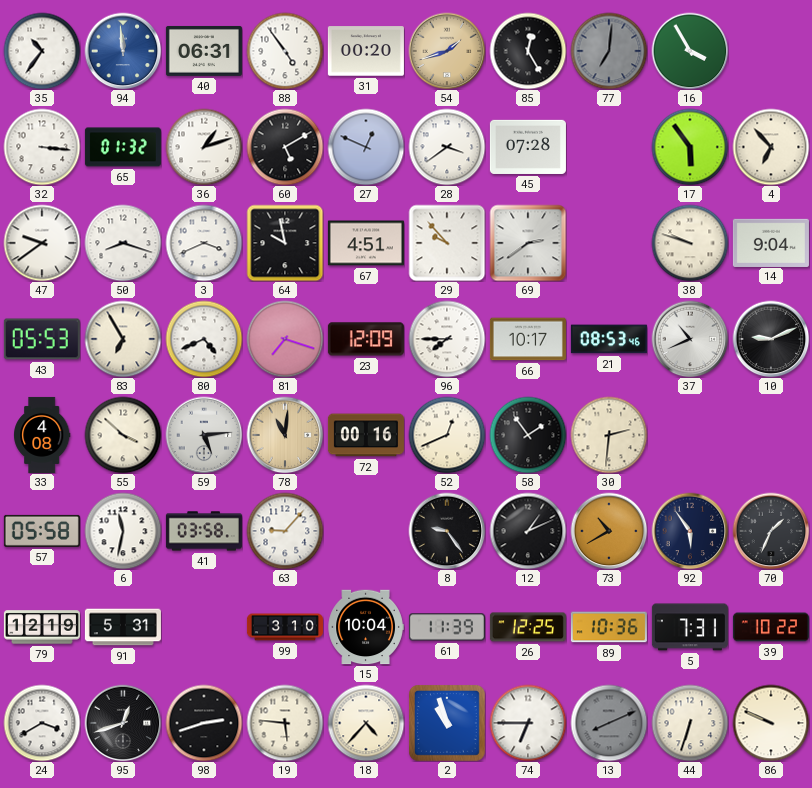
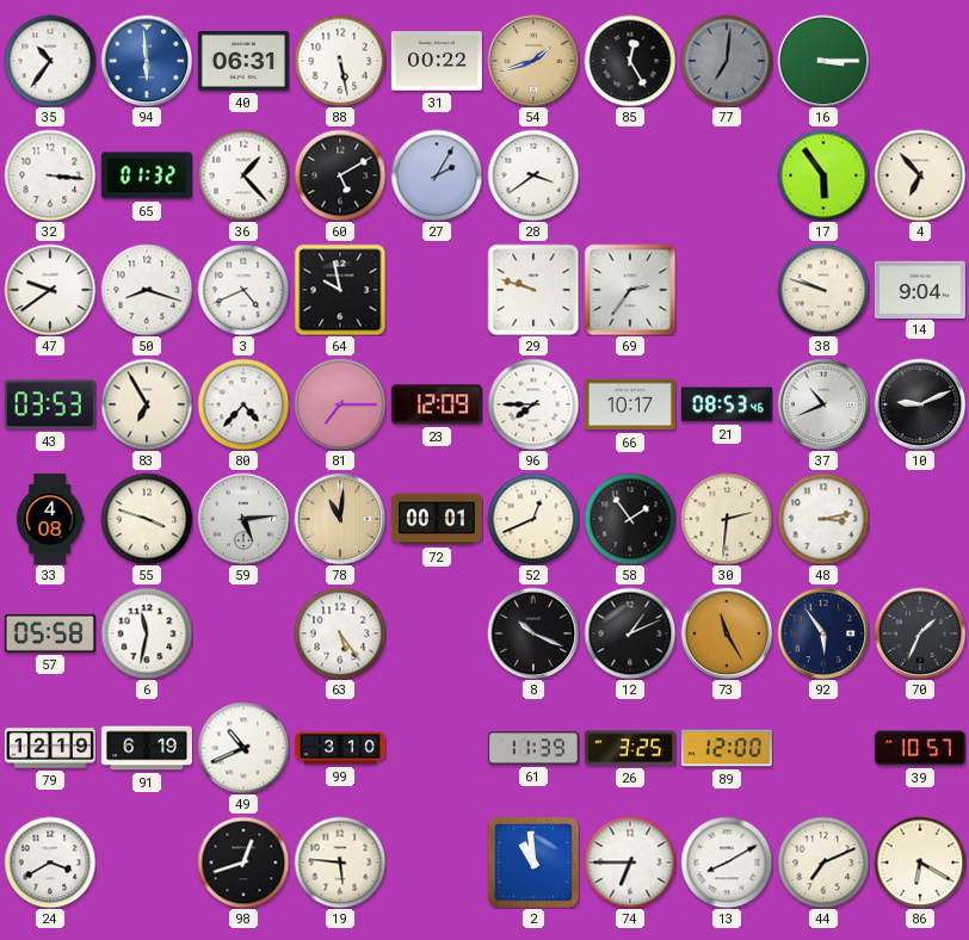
94: 11:59 -> 5:59 (147, 61)
88: 4:54 -> 5:28 (340, 61)
31: 00:20 -> 00:22 (437, 61)
16: 3:55 -> 3:15 (823, 61)
36: 1:12 -> 1:23 (243, 175)
27: 12:49 -> 2:05 (437, 175)
45: 07:28 -> none (528, 147)
3: 3:41 -> 4:41 (243, 290)
67: 4:51 -> none (366, 243)
29: 9:53 -> 9:48 (533, 290)
69: 2:39 -> 2:36 (630, 290)
43: 05:53 -> 03:53 (50, 404)
80: 4:41 -> 4:37 (243, 404)
81: 7:18 -> 7:15 (340, 404)
55: 3:52 -> 3:48 (147, 519)
72: 00:16 -> 00:01 (437, 519)
48: none -> 3:13 (823, 519)
41: 03:58 -> none (204, 531)
63: 9:07 -> 5:24 (340, 633)
8: 9:24 -> 10:19 (533, 633)
73: 10:40 -> 11:25 (727, 633)
91: 5:31 -> 6:19 (147, 748)
49: none -> 10:41 (243, 748)
15: 10:04 -> none (366, 627)
26: 12:25 -> 3:25 (630, 748)
89: 10:36 -> 12:00 (727, 748)
5: 7:31 -> none (690, 627)
39: 10:22 -> 10:57 (920, 748)
95: 12:42 -> none (123, 723)
98: 2:42 -> 12:42 (243, 862)
18: 4:37 -> none (366, 723)
2: 10:57 -> 10:59 (533, 862)
13: 8:11 -> 8:10 (727, 862)
13 dial: grey -> white (727, 862)
44: 6:33 -> 7:11 (823, 862)
86: 9:49 -> 6:20 (920, 862)
